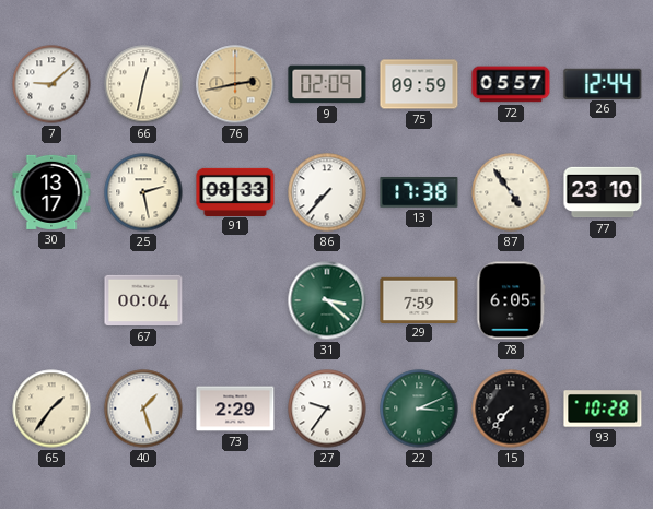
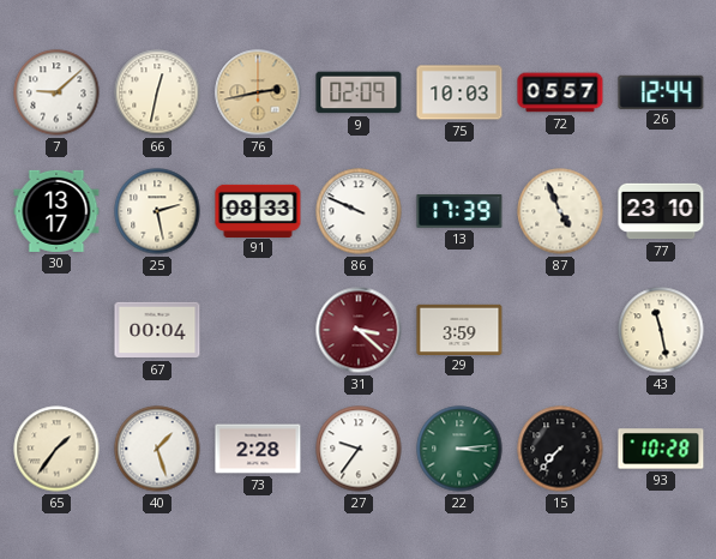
75: 09:59 -> 10:03 (459, 92)
86: 7:37 -> 9:49 (359, 211)
13: 17:38 -> 17:39 (459, 211)
87: 4:54 -> 4:56 (560, 211)
31 dial: green -> burgundy (359, 330)
29: 7:59 -> 3:59 (459, 329)
78: 6:05 -> none (511, 300)
43: none -> 11:28 (661, 330)
73: 2:29 -> 2:28 (258, 449)
22: 3:11 -> 3:14 (459, 449)
